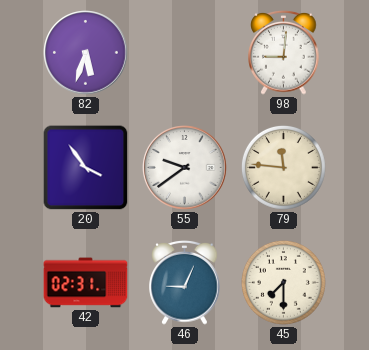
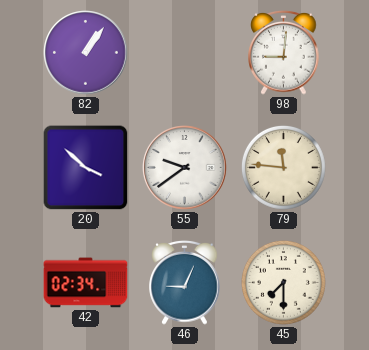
82: 5:33 -> 1:06 (86, 53)
20: 3:54 -> 3:52 (86, 168)
42: 02:31 -> 02:34 (86, 283)
